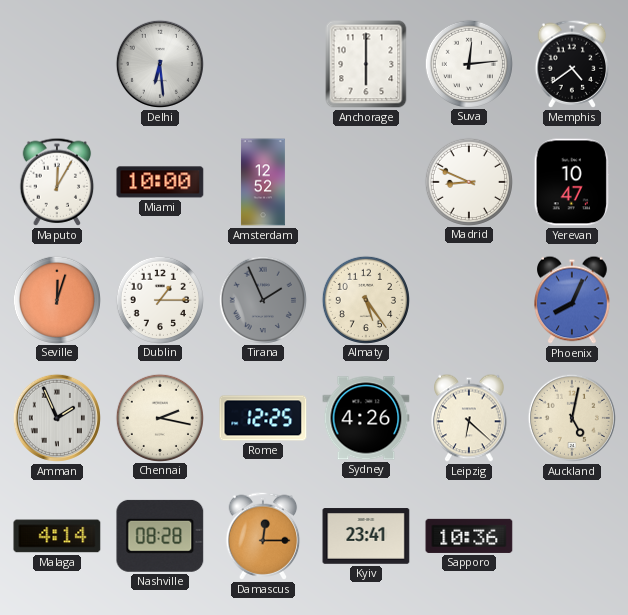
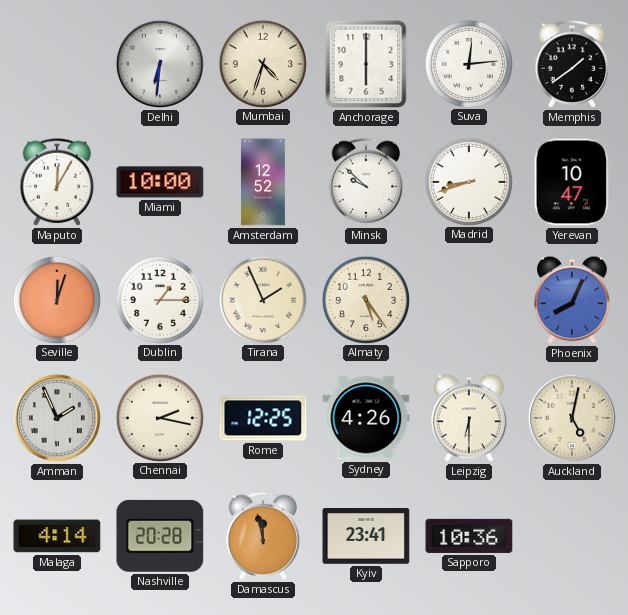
Delhi: 6:29 -> 6:31 (160, 64)
Mumbai: none -> 4:33 (262, 63)
Memphis: 4:39 -> 1:39 (572, 64)
Minsk: none -> 9:52 (366, 182)
Madrid: 8:49 -> 8:42 (468, 181)
Tirana dial: grey -> cream (262, 299)
Leipzig: 6:22 -> 6:30 (469, 418)
Nashville: 08:28 -> 20:28 (160, 536)
Damascus: 12:15 -> 11:58 (263, 536)
